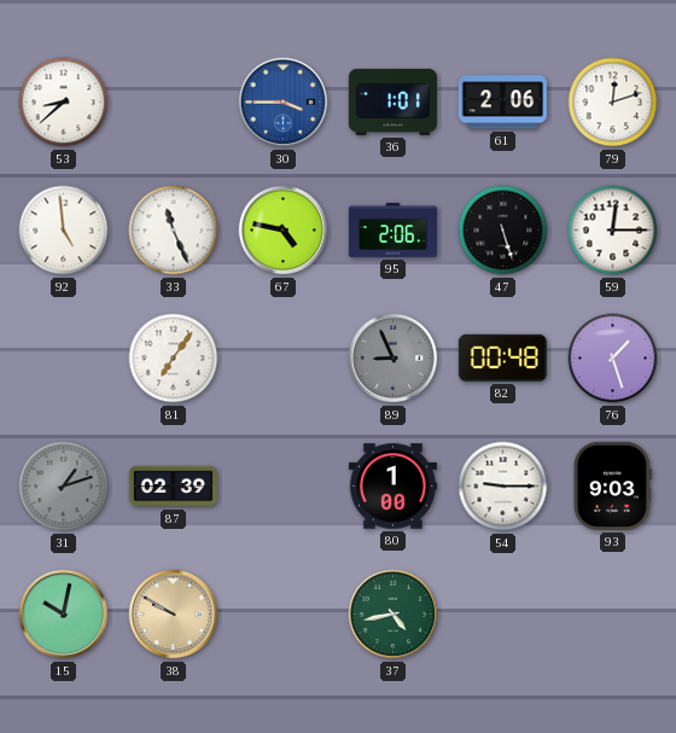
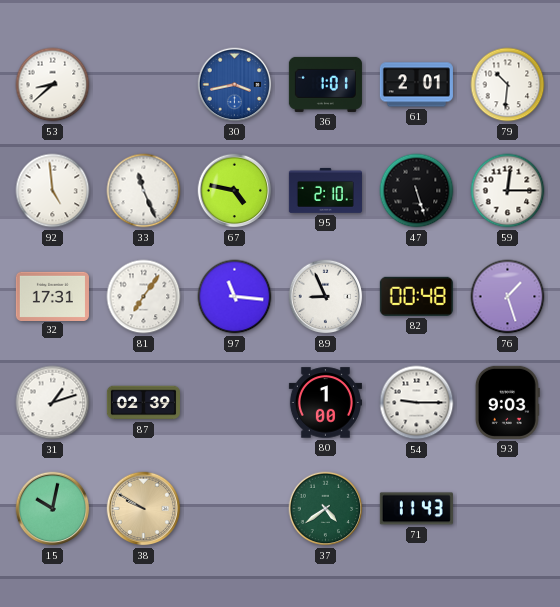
30: 3:45 -> 3:43 (235, 85)
61: 2:06 -> 2:01 (416, 85)
79: 12:12 -> 10:31 (508, 85)
95: 2:06 -> 2:10 (325, 190)
32: none -> 17:31 (52, 296)
97: none -> 11:16 (235, 297)
89 dial: grey -> white (326, 297)
31 dial: grey -> white (53, 403)
37: 4:43 -> 4:39 (326, 509)
71: none -> 11:43 (416, 509)
